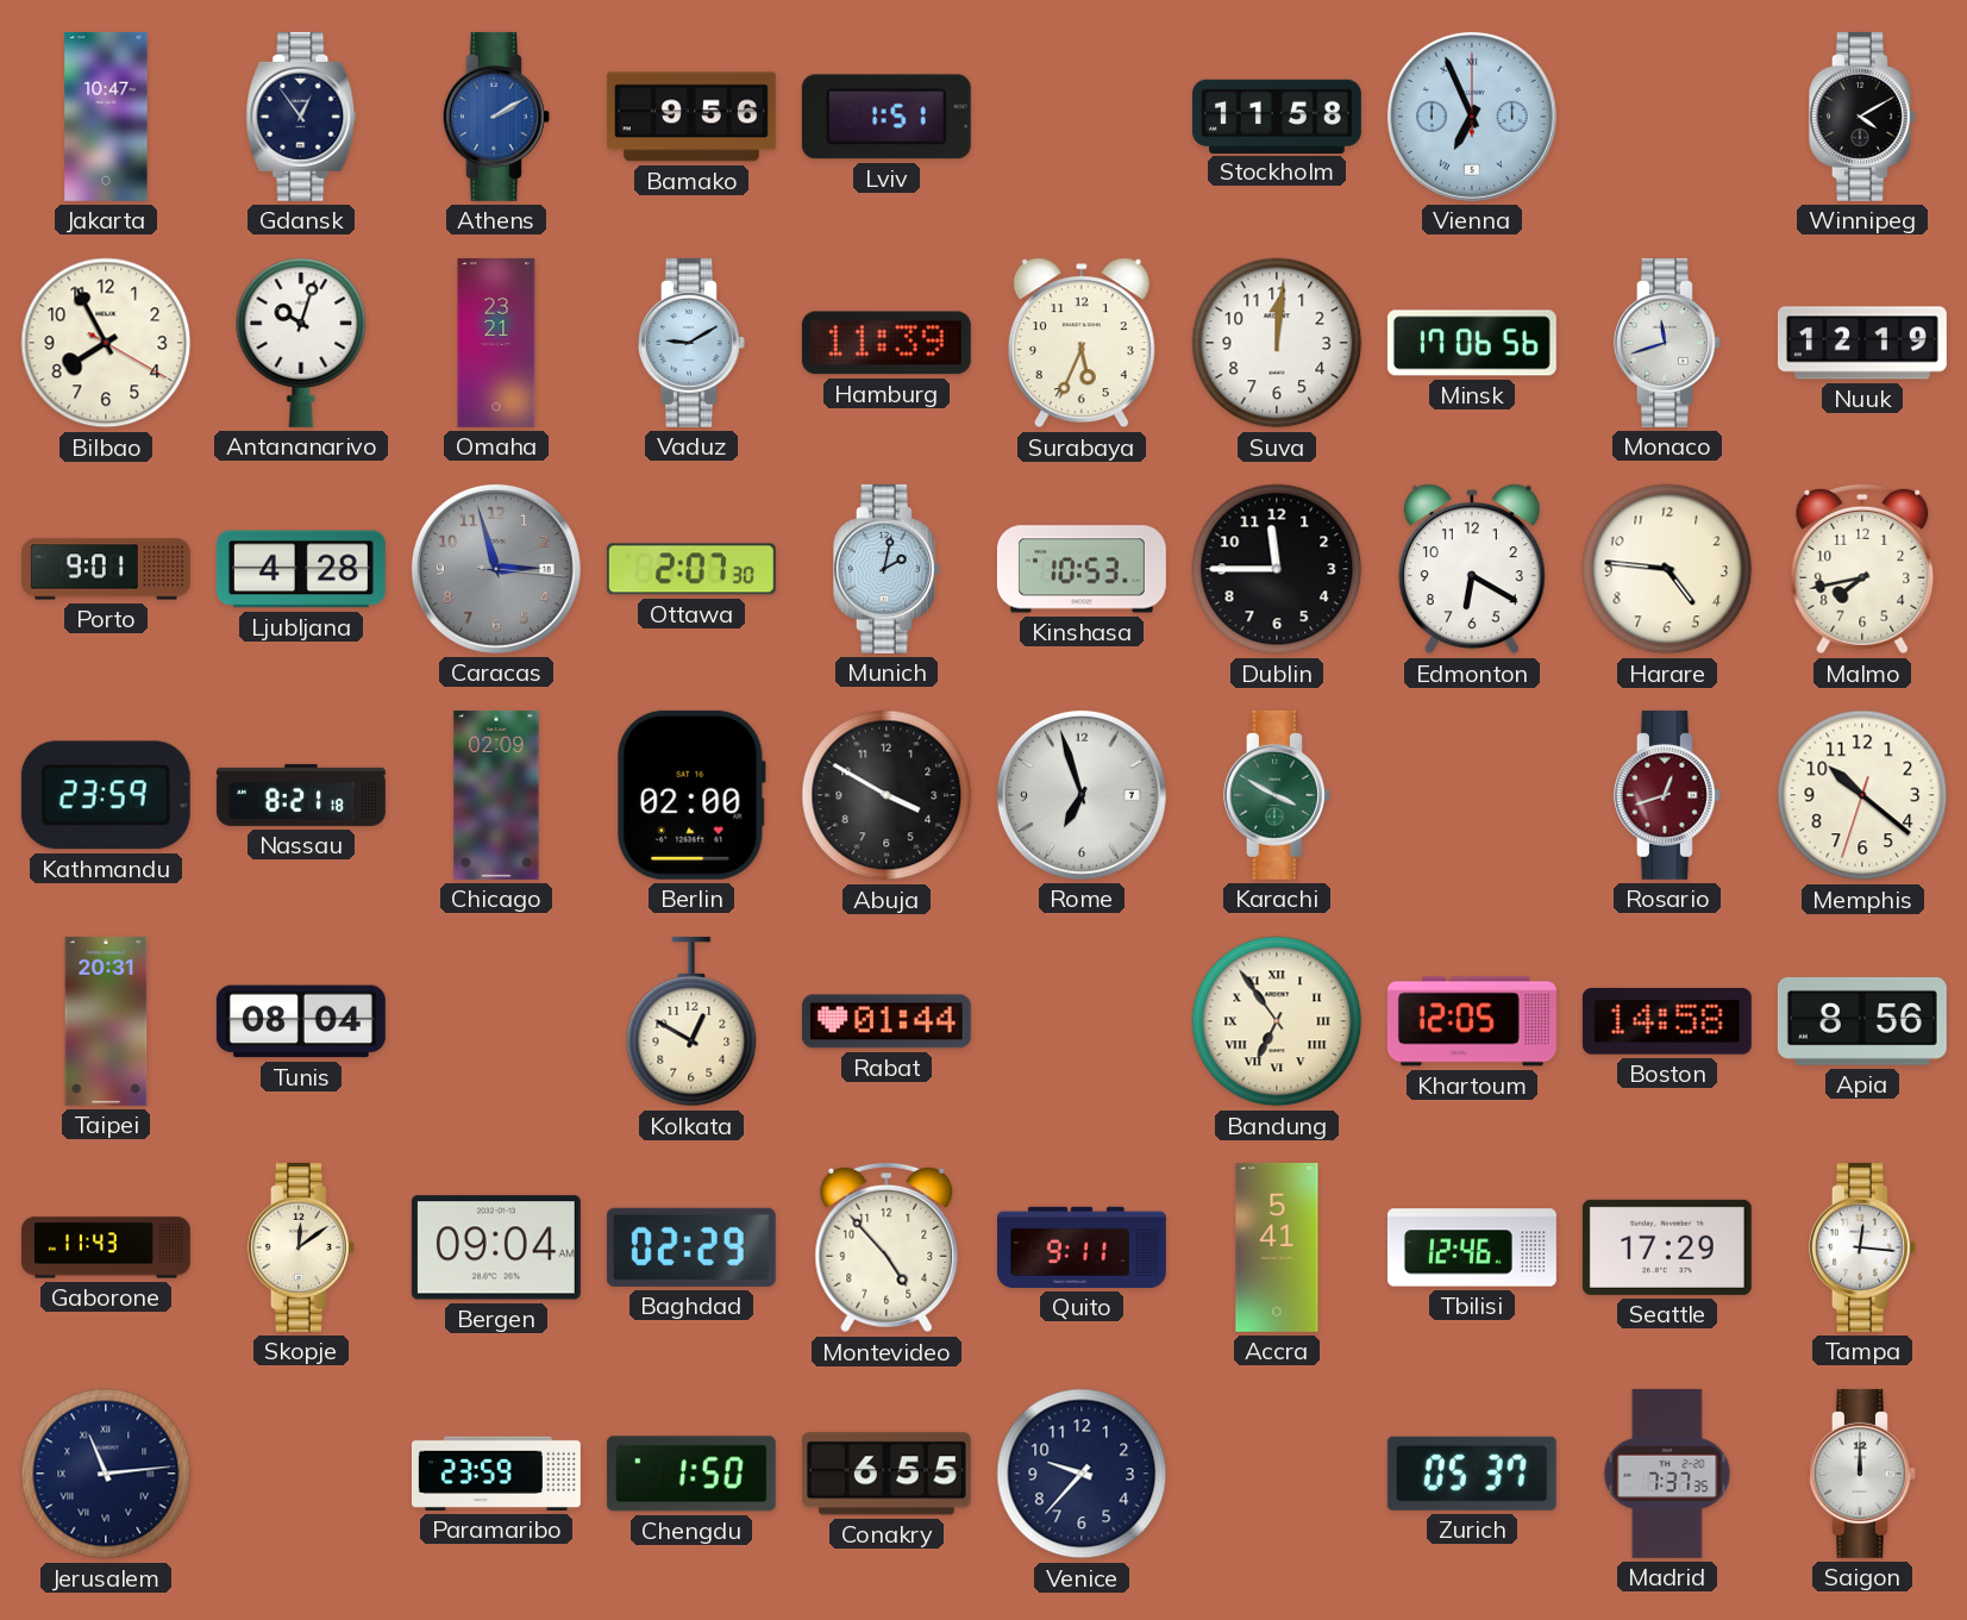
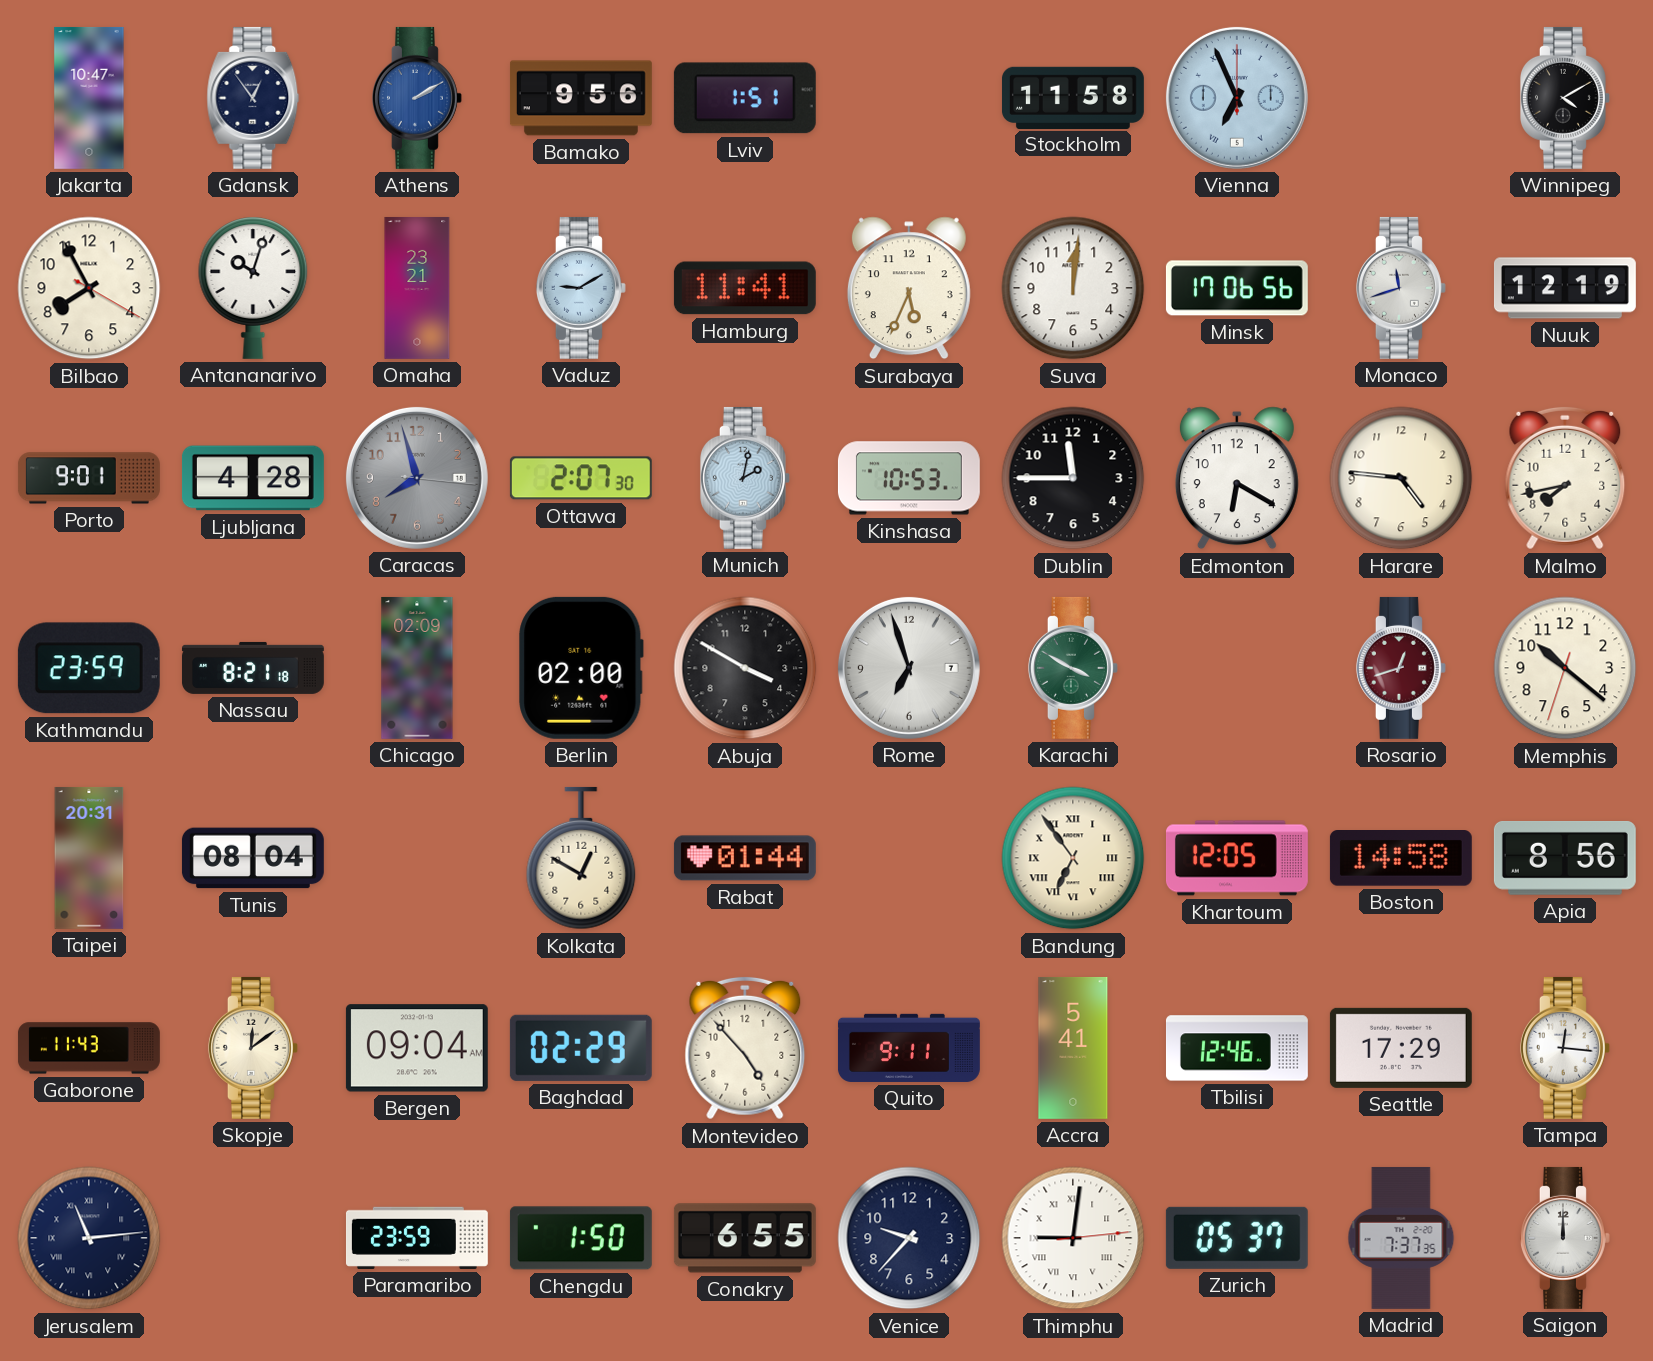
Hamburg: 11:39 -> 11:41 (745, 288)
Caracas: 2:57 -> 7:57 (417, 478)
Thimphu: none -> 9:01 (1073, 1238)
